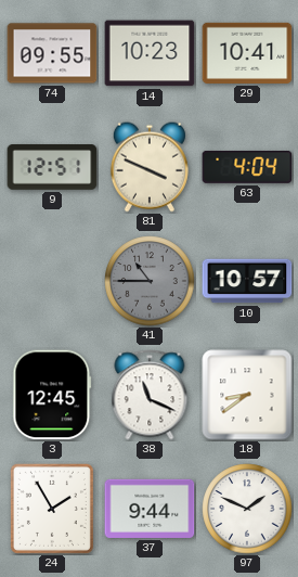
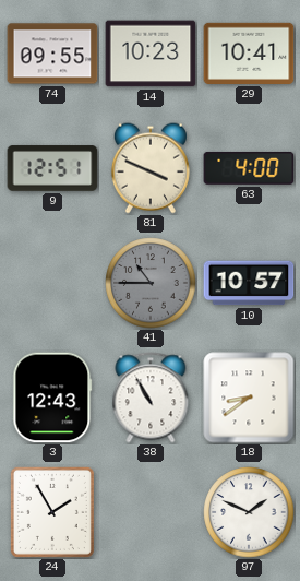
63: 4:04 -> 4:00 (249, 168)
3: 12:45 -> 12:43 (52, 398)
38: 11:19 -> 10:55 (151, 398)
37: 9:44 -> none (150, 509)
